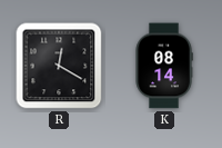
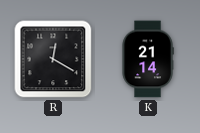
K: 08:14 -> 21:14 (148, 59)
